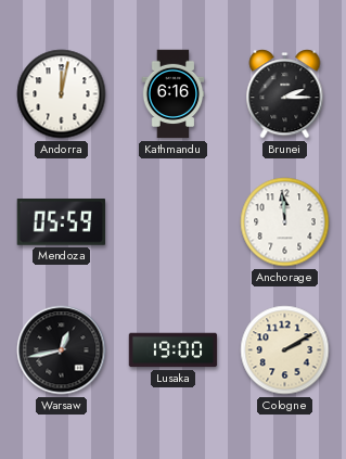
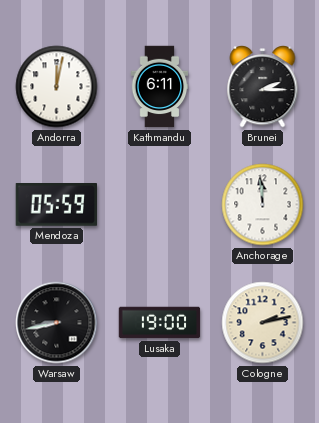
Kathmandu: 6:16 -> 6:11 (160, 87)
Warsaw: 12:43 -> 8:43 (57, 323)
Cologne: 2:10 -> 2:13 (263, 323)
